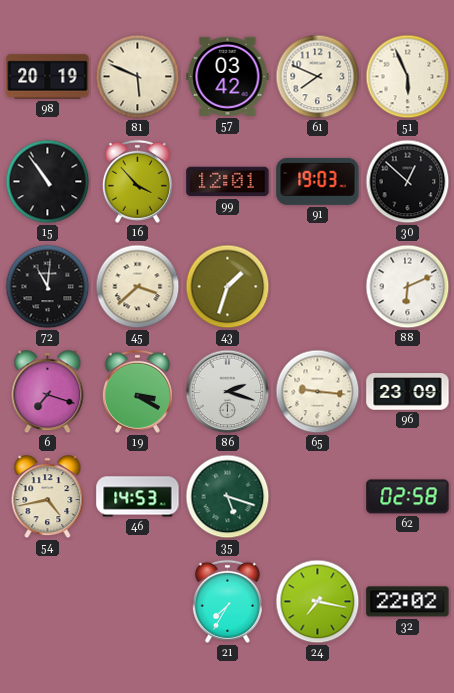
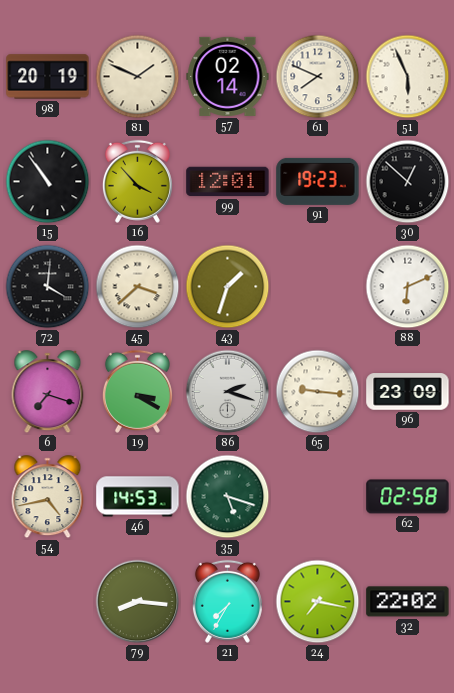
81: 5:49 -> 1:49 (138, 77)
57: 03:42 -> 02:14 (228, 76)
91: 19:03 -> 19:23 (318, 181)
72: 11:01 -> 4:01 (48, 287)
79: none -> 8:16 (138, 602)
